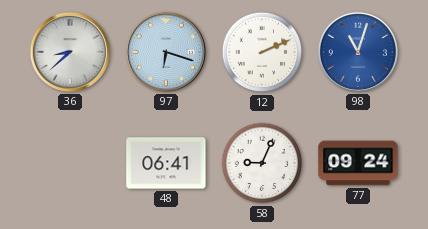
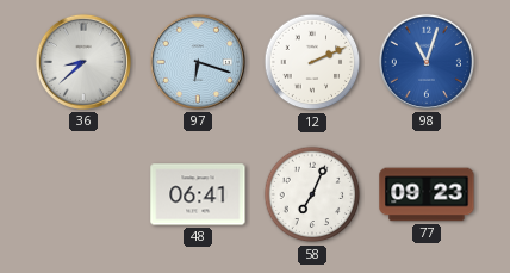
58: 9:04 -> 7:04 (312, 194)
77: 09:24 -> 09:23 (427, 194)
